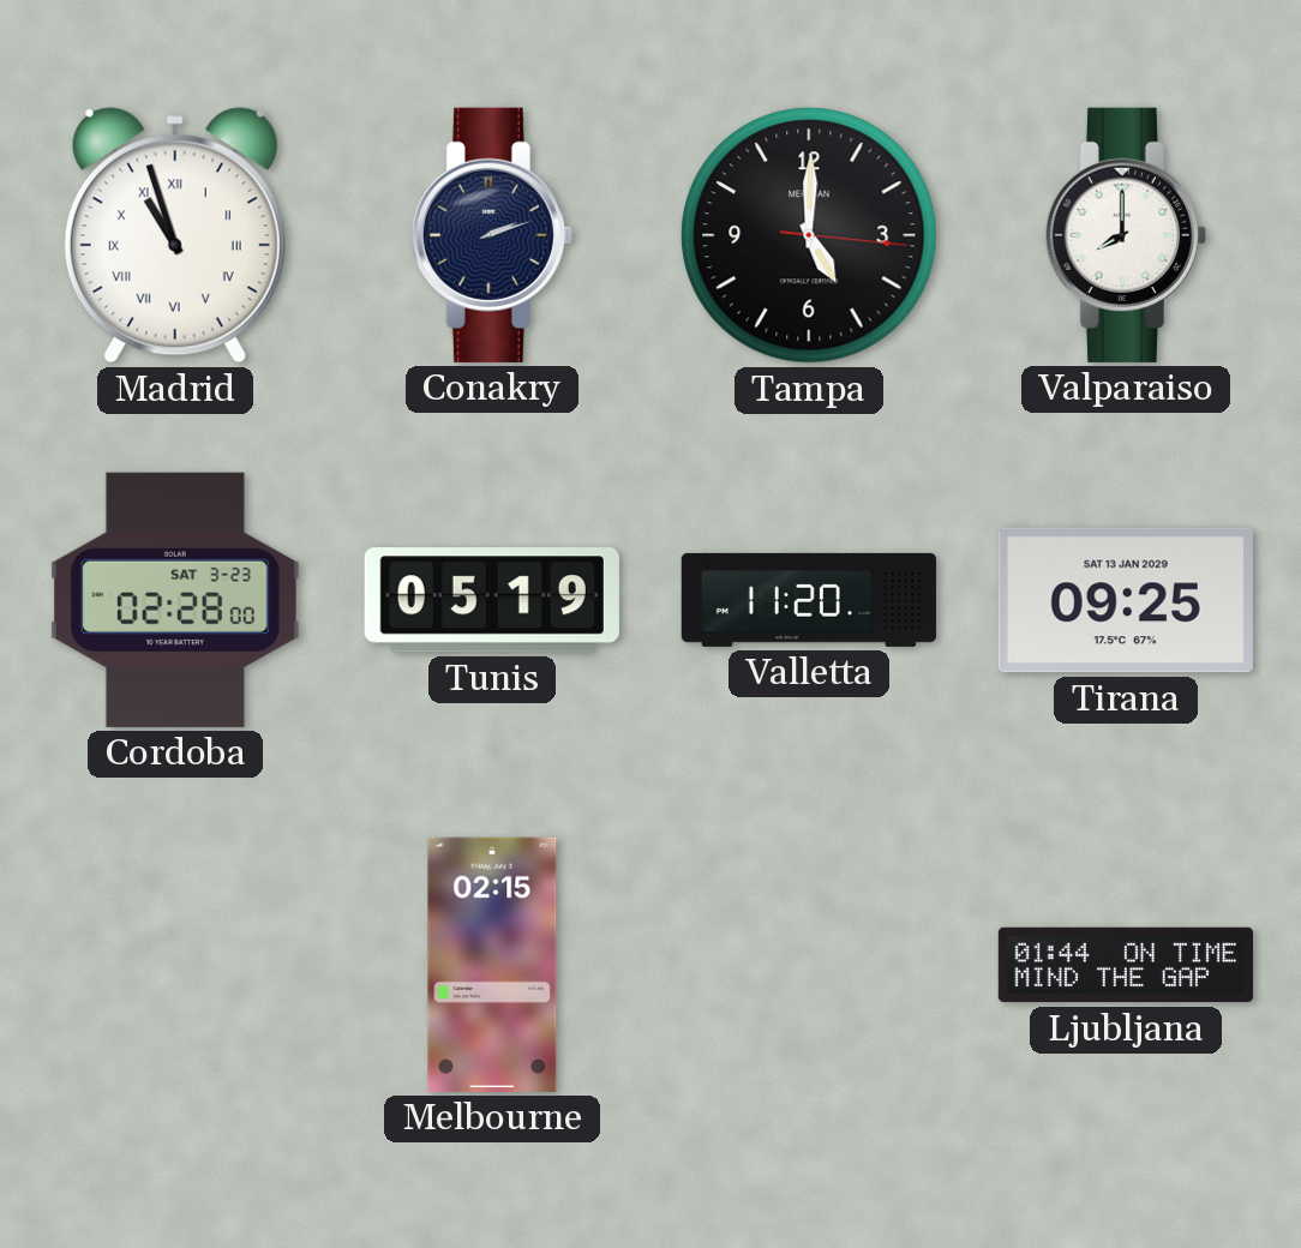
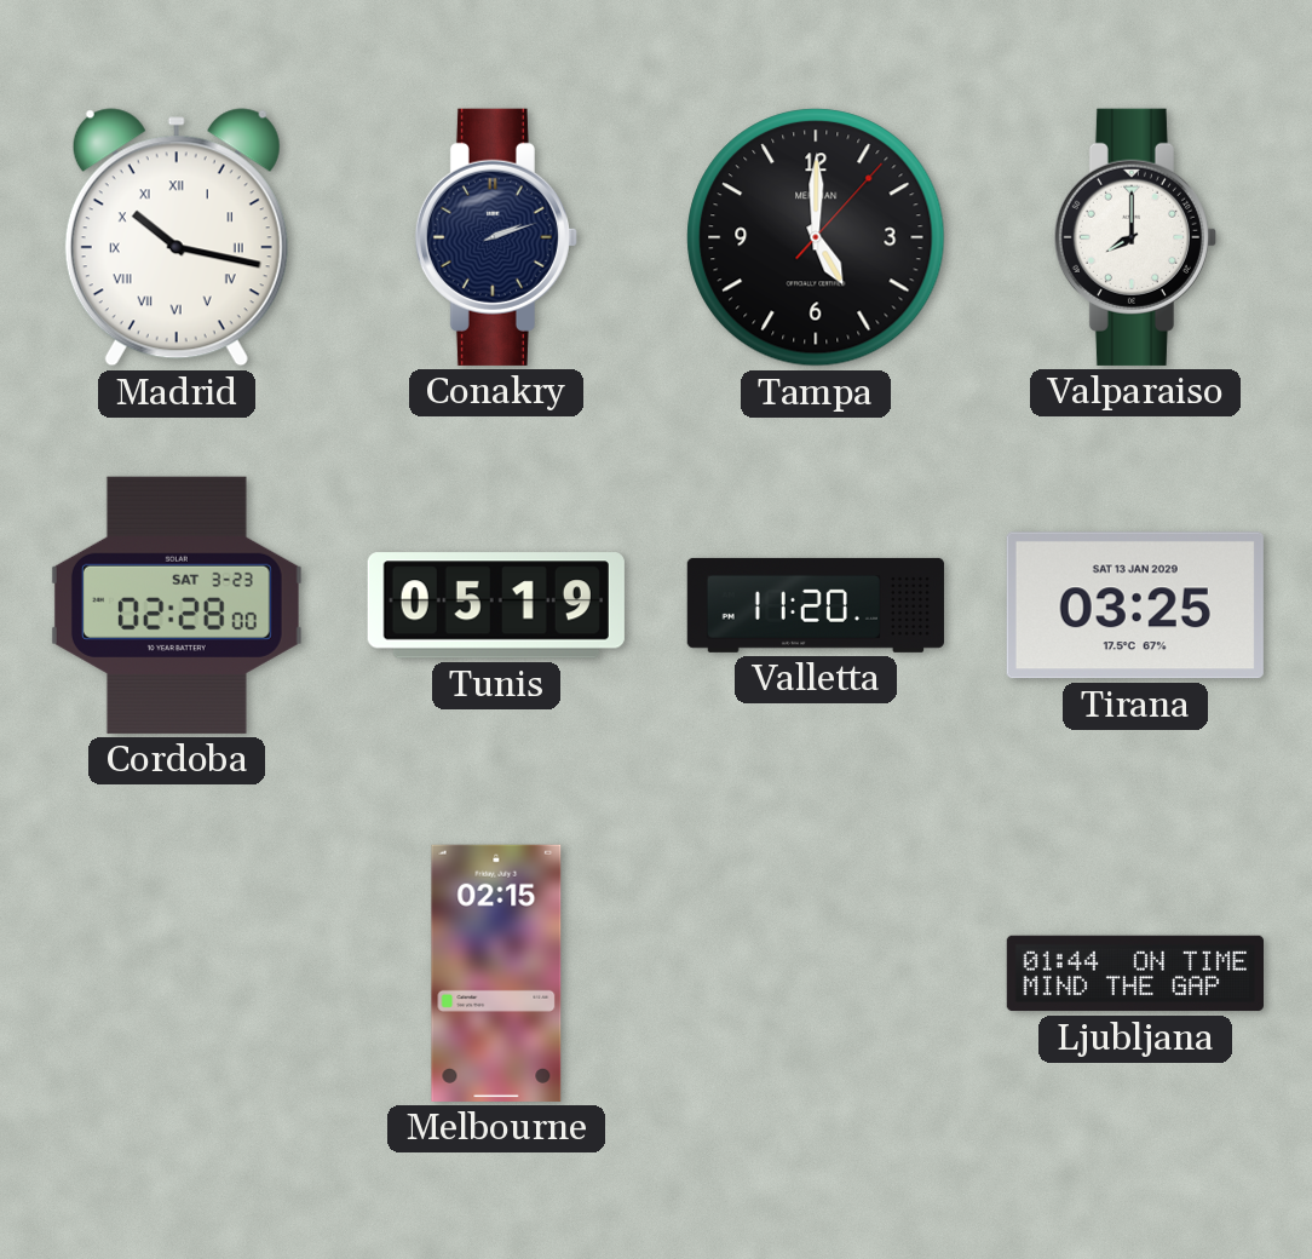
Madrid: 10:57 -> 10:17 (177, 237)
Tampa: 5:00:16 -> 5:00:07 (816, 237)
Tirana: 09:25 -> 03:25 (1135, 605)
